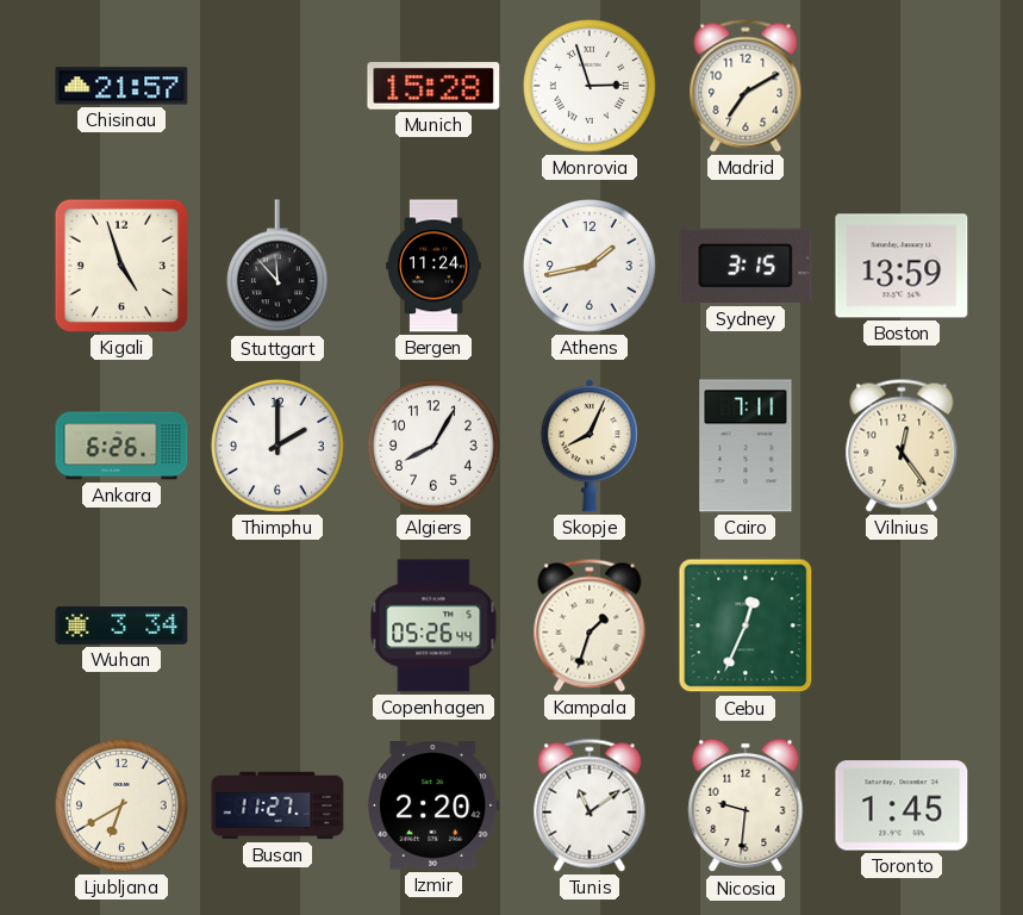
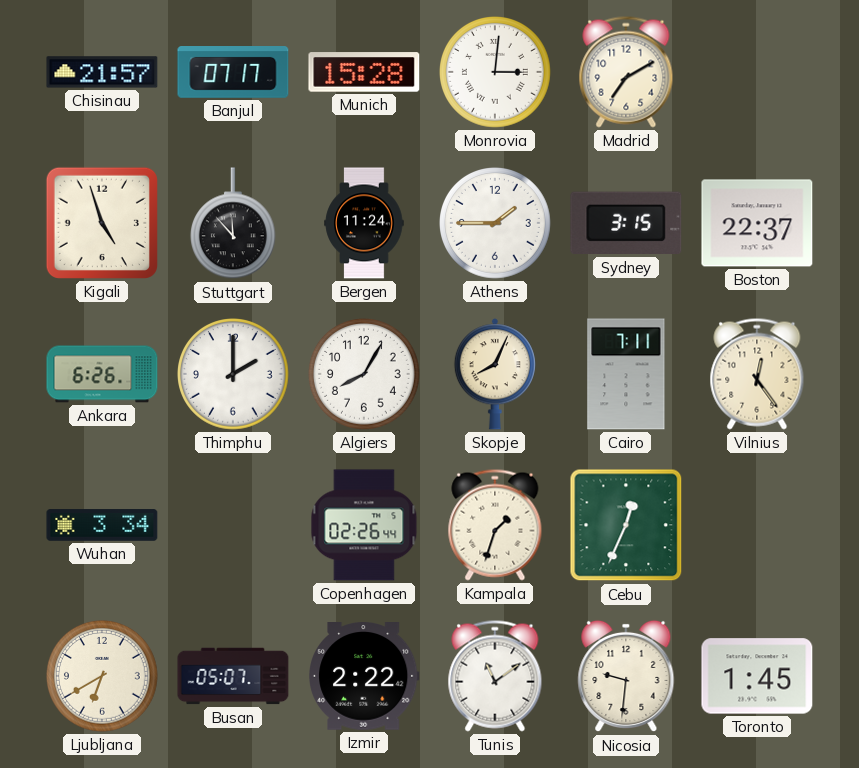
Banjul: none -> 07:17 (233, 73)
Monrovia: 2:57 -> 3:01 (496, 73)
Athens: 1:43 -> 1:45 (496, 224)
Boston: 13:59 -> 22:37 (757, 223)
Copenhagen: 05:26 -> 02:26 (364, 525)
Busan: 11:27 -> 05:07 (233, 676)
Izmir: 2:20 -> 2:22 (365, 677)
